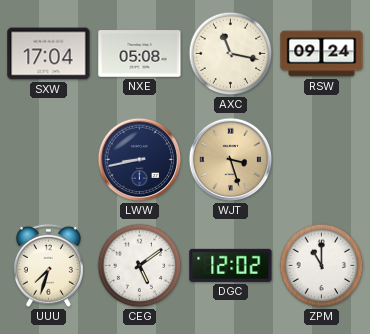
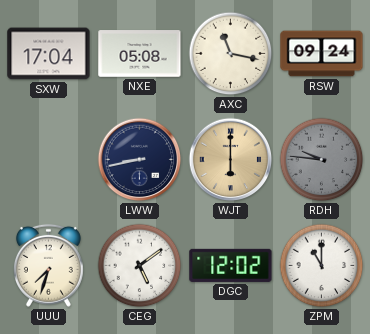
WJT: 3:27 -> 6:00 (231, 160)
RDH: none -> 9:46 (322, 160)
